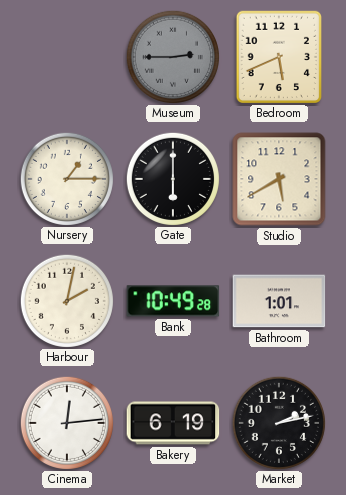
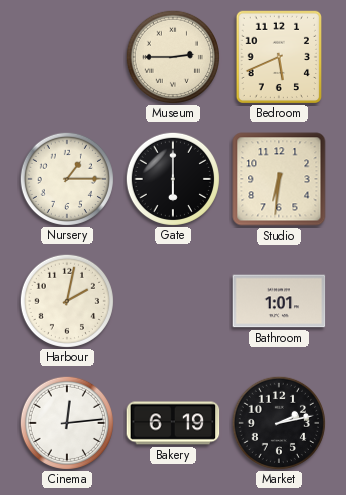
Museum dial: grey -> cream (172, 56)
Studio: 5:40 -> 6:31 (279, 179)
Bank: 10:49 -> none (173, 301)
